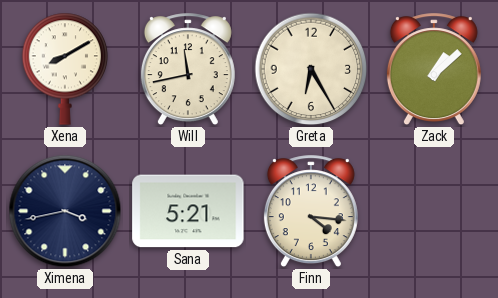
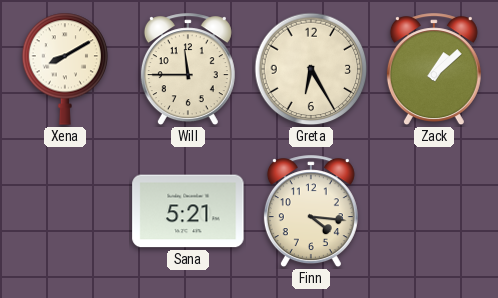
Will: 11:43 -> 11:45 (188, 70)
Ximena: 3:43 -> none (65, 211)
